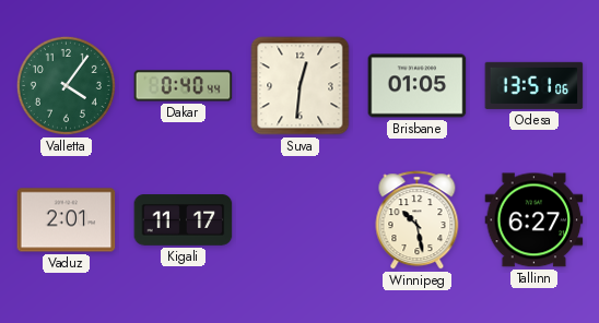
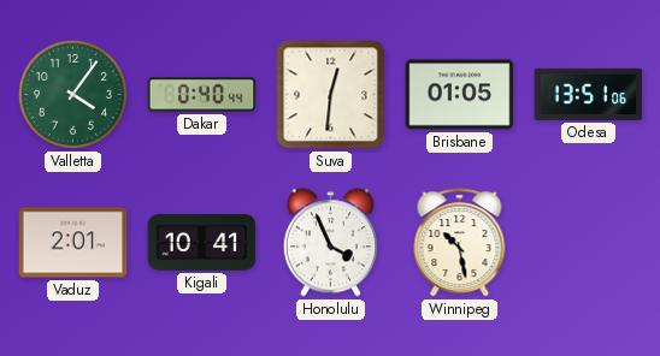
Kigali: 11:17 -> 10:41 (202, 243)
Honolulu: none -> 3:56 (330, 243)
Tallinn: 6:27 -> none (535, 220)
